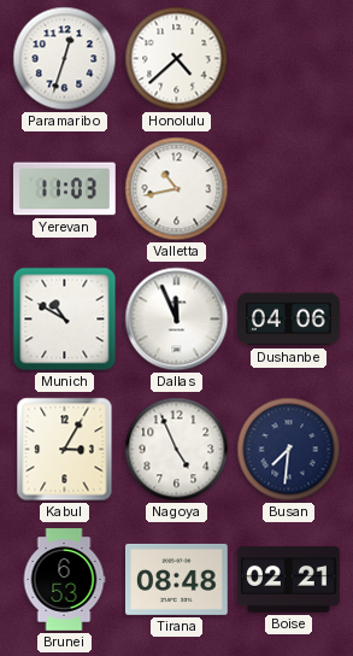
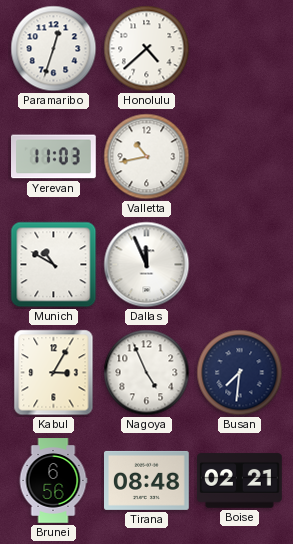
Dushanbe: 04:06 -> none (289, 320)
Brunei: 6:53 -> 6:56 (53, 481)
